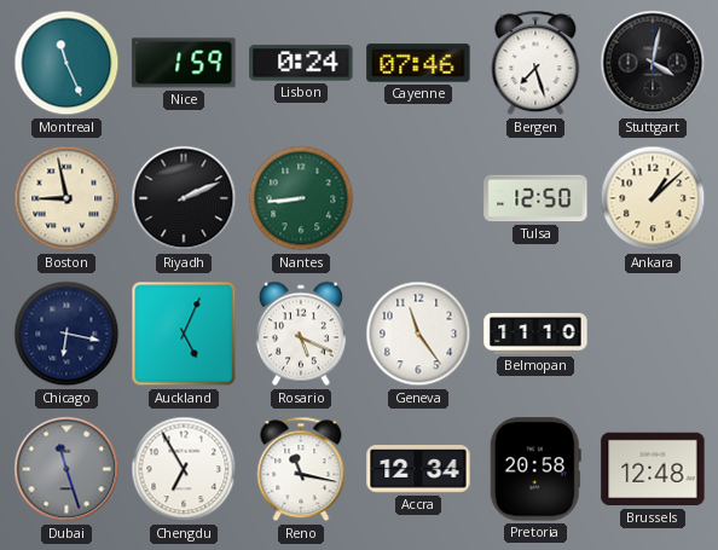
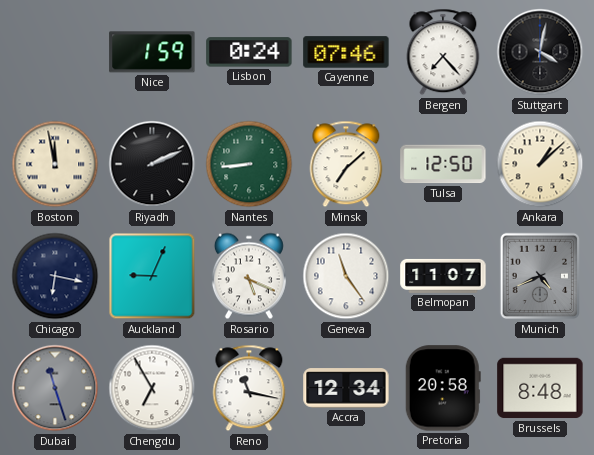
Montreal: 11:26 -> none (66, 63)
Bergen: 7:27 -> 7:23 (443, 52)
Boston: 8:58 -> 11:58 (55, 164)
Minsk: none -> 7:08 (346, 164)
Auckland: 5:04 -> 9:04 (152, 276)
Belmopan: 11:10 -> 11:07 (443, 276)
Munich: none -> 4:41 (540, 276)
Brussels: 12:48 -> 8:48 (540, 388)
